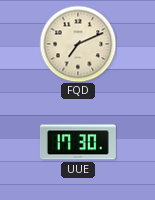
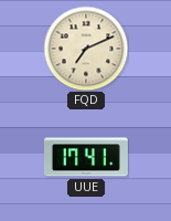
UUE: 17:30 -> 17:41 (86, 157)
